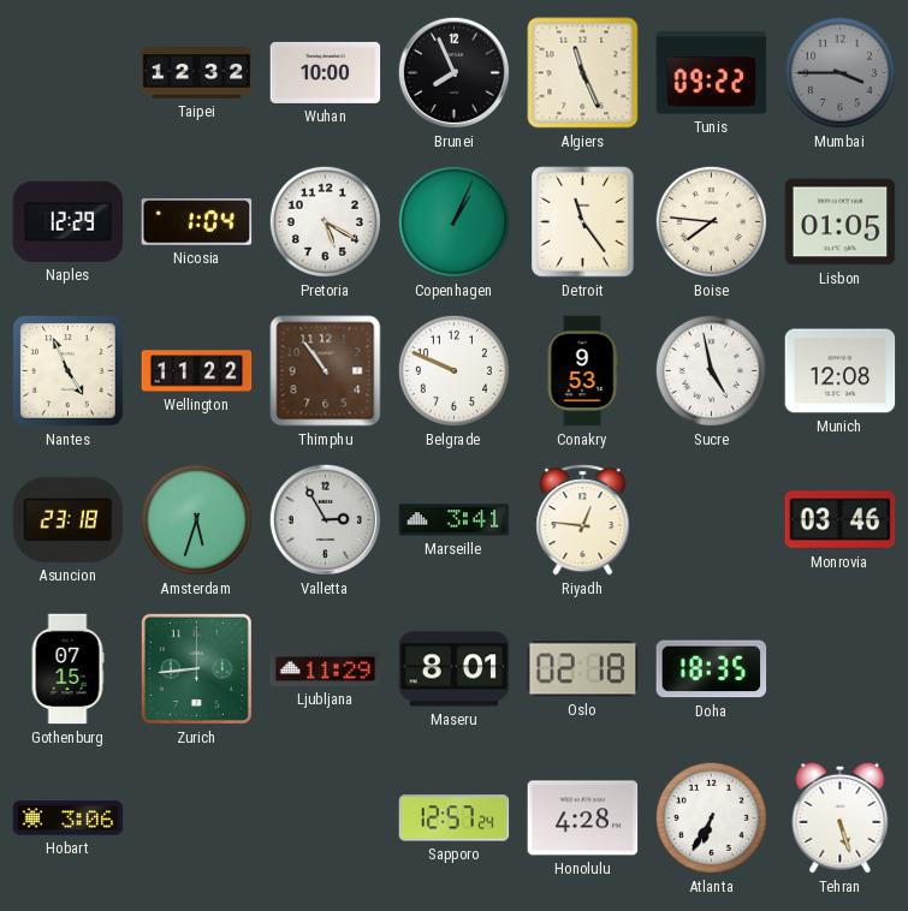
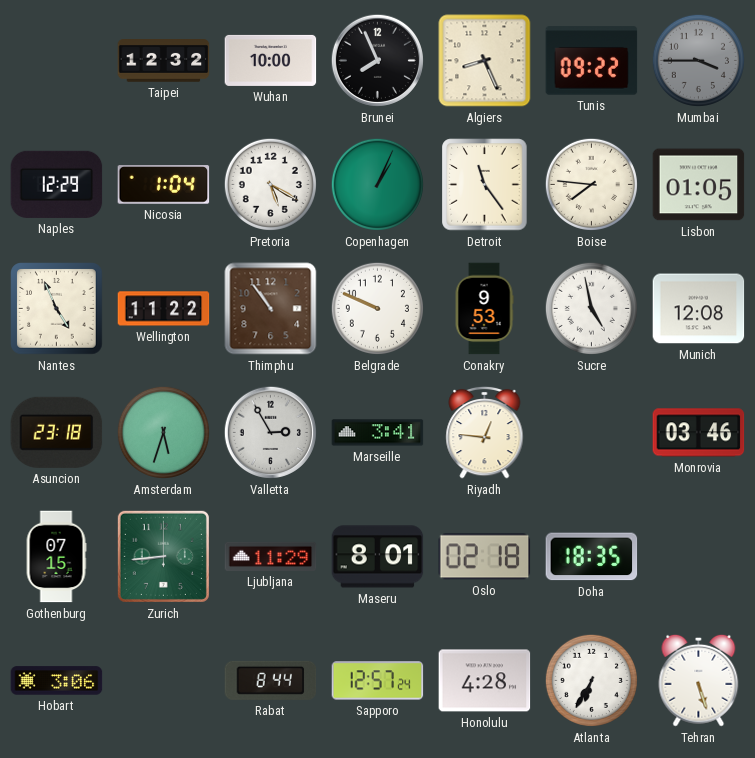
Algiers: 11:26 -> 8:26 (485, 61)
Rabat: none -> 8:44 (271, 680)
